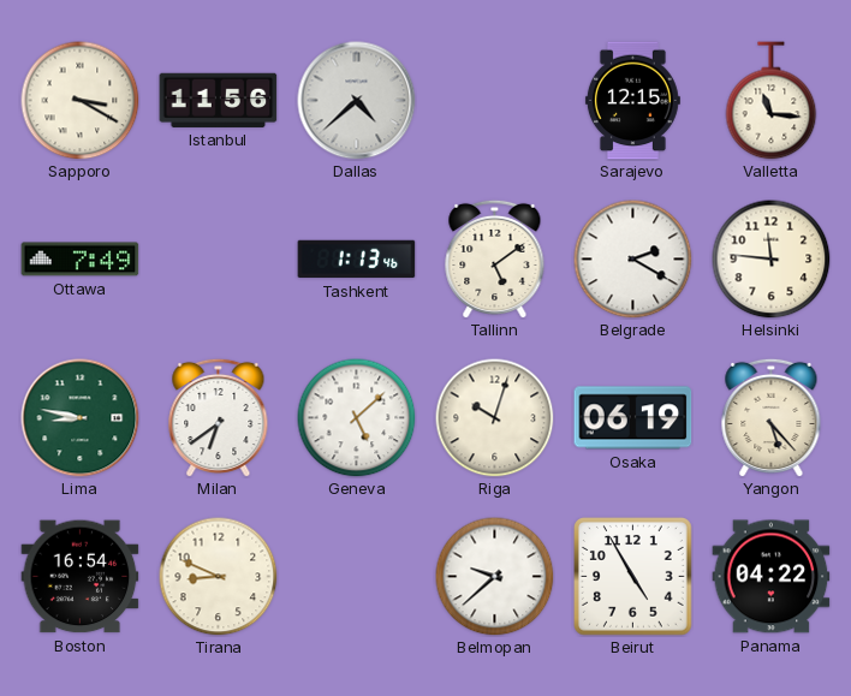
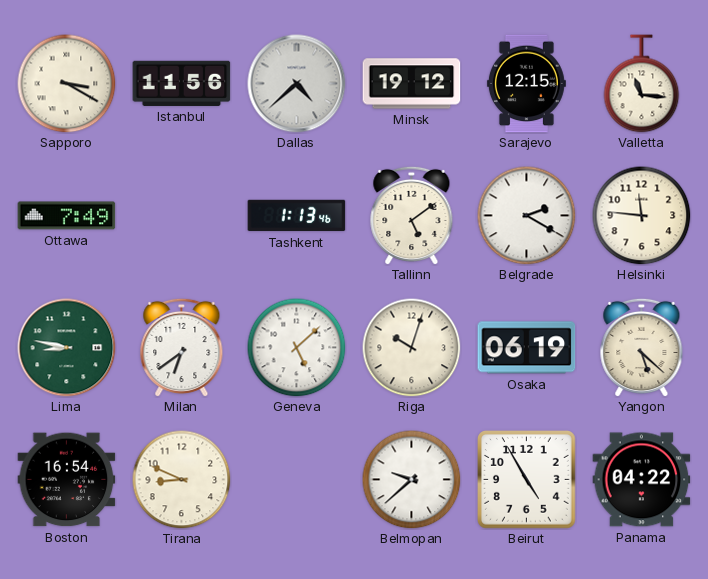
Minsk: none -> 19:12 (412, 84)
Yangon: 5:23 -> 5:22 (642, 347)
